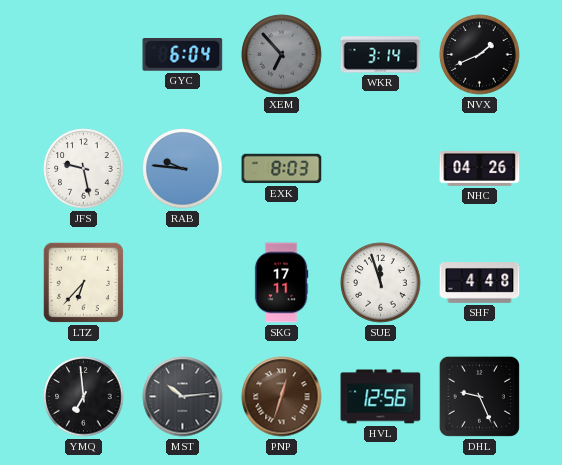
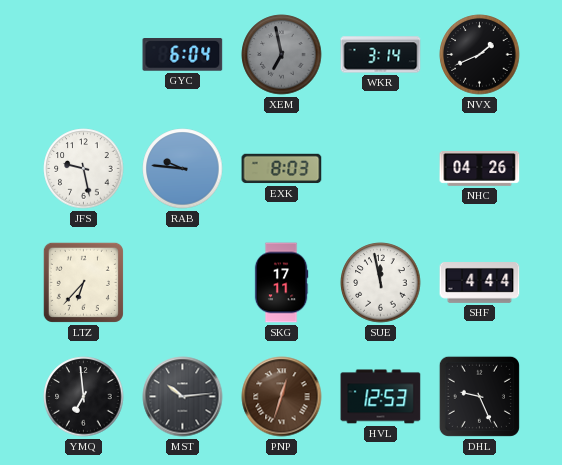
XEM: 6:53 -> 6:58 (282, 55)
SUE: 11:57 -> 11:58 (381, 283)
SHF: 4:48 -> 4:44 (480, 283)
HVL: 12:56 -> 12:53 (381, 397)
